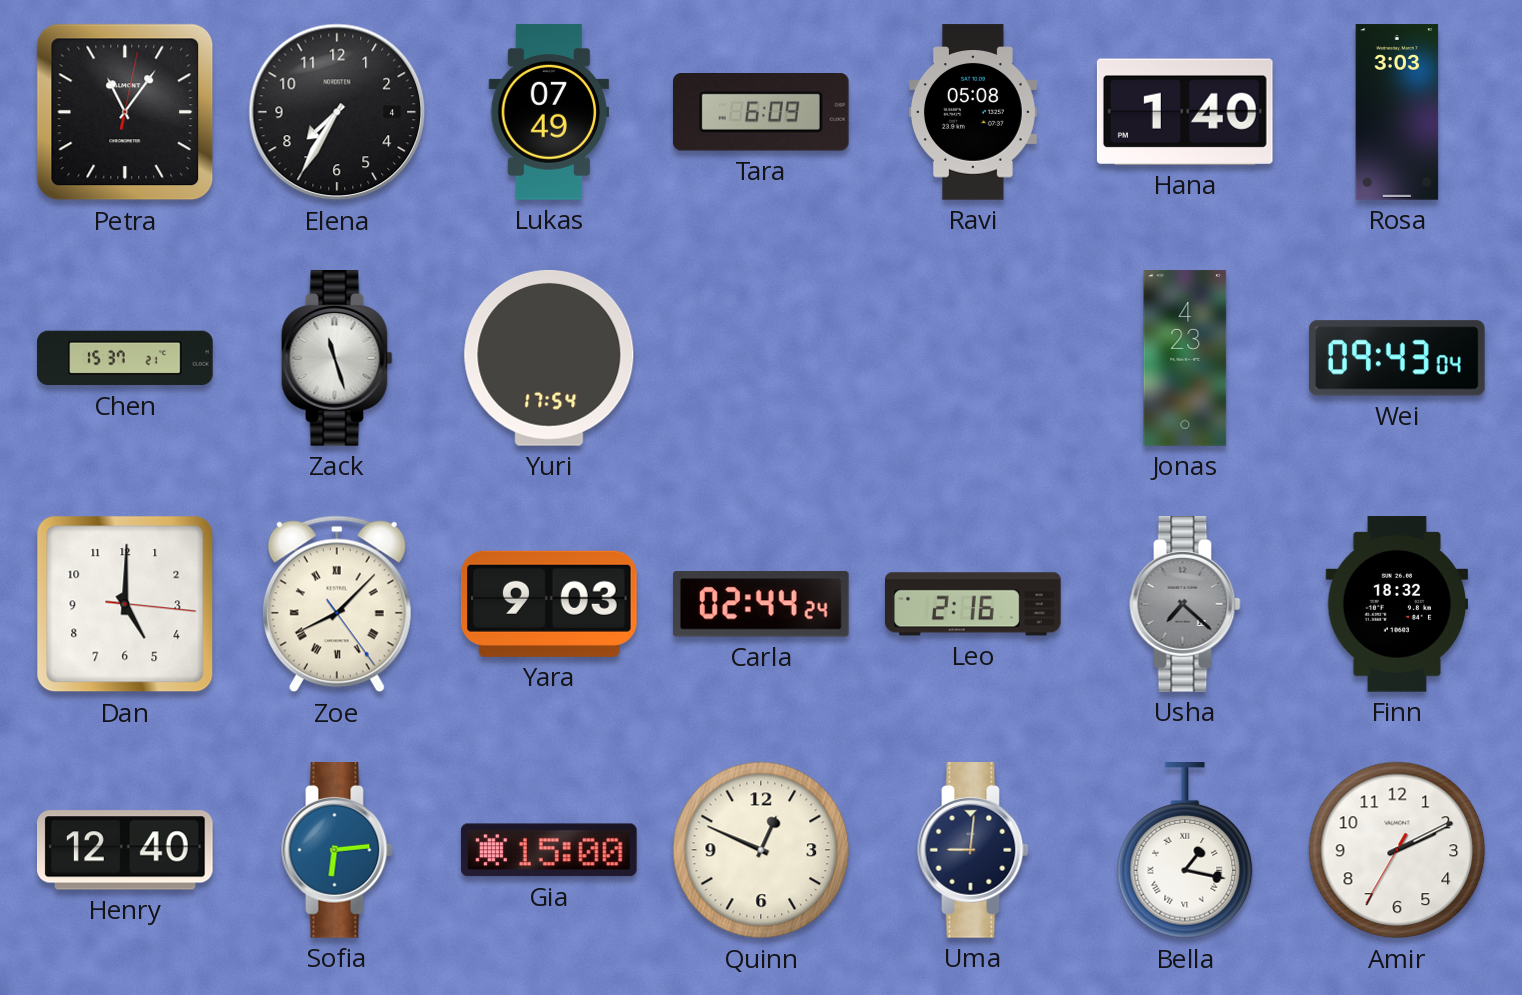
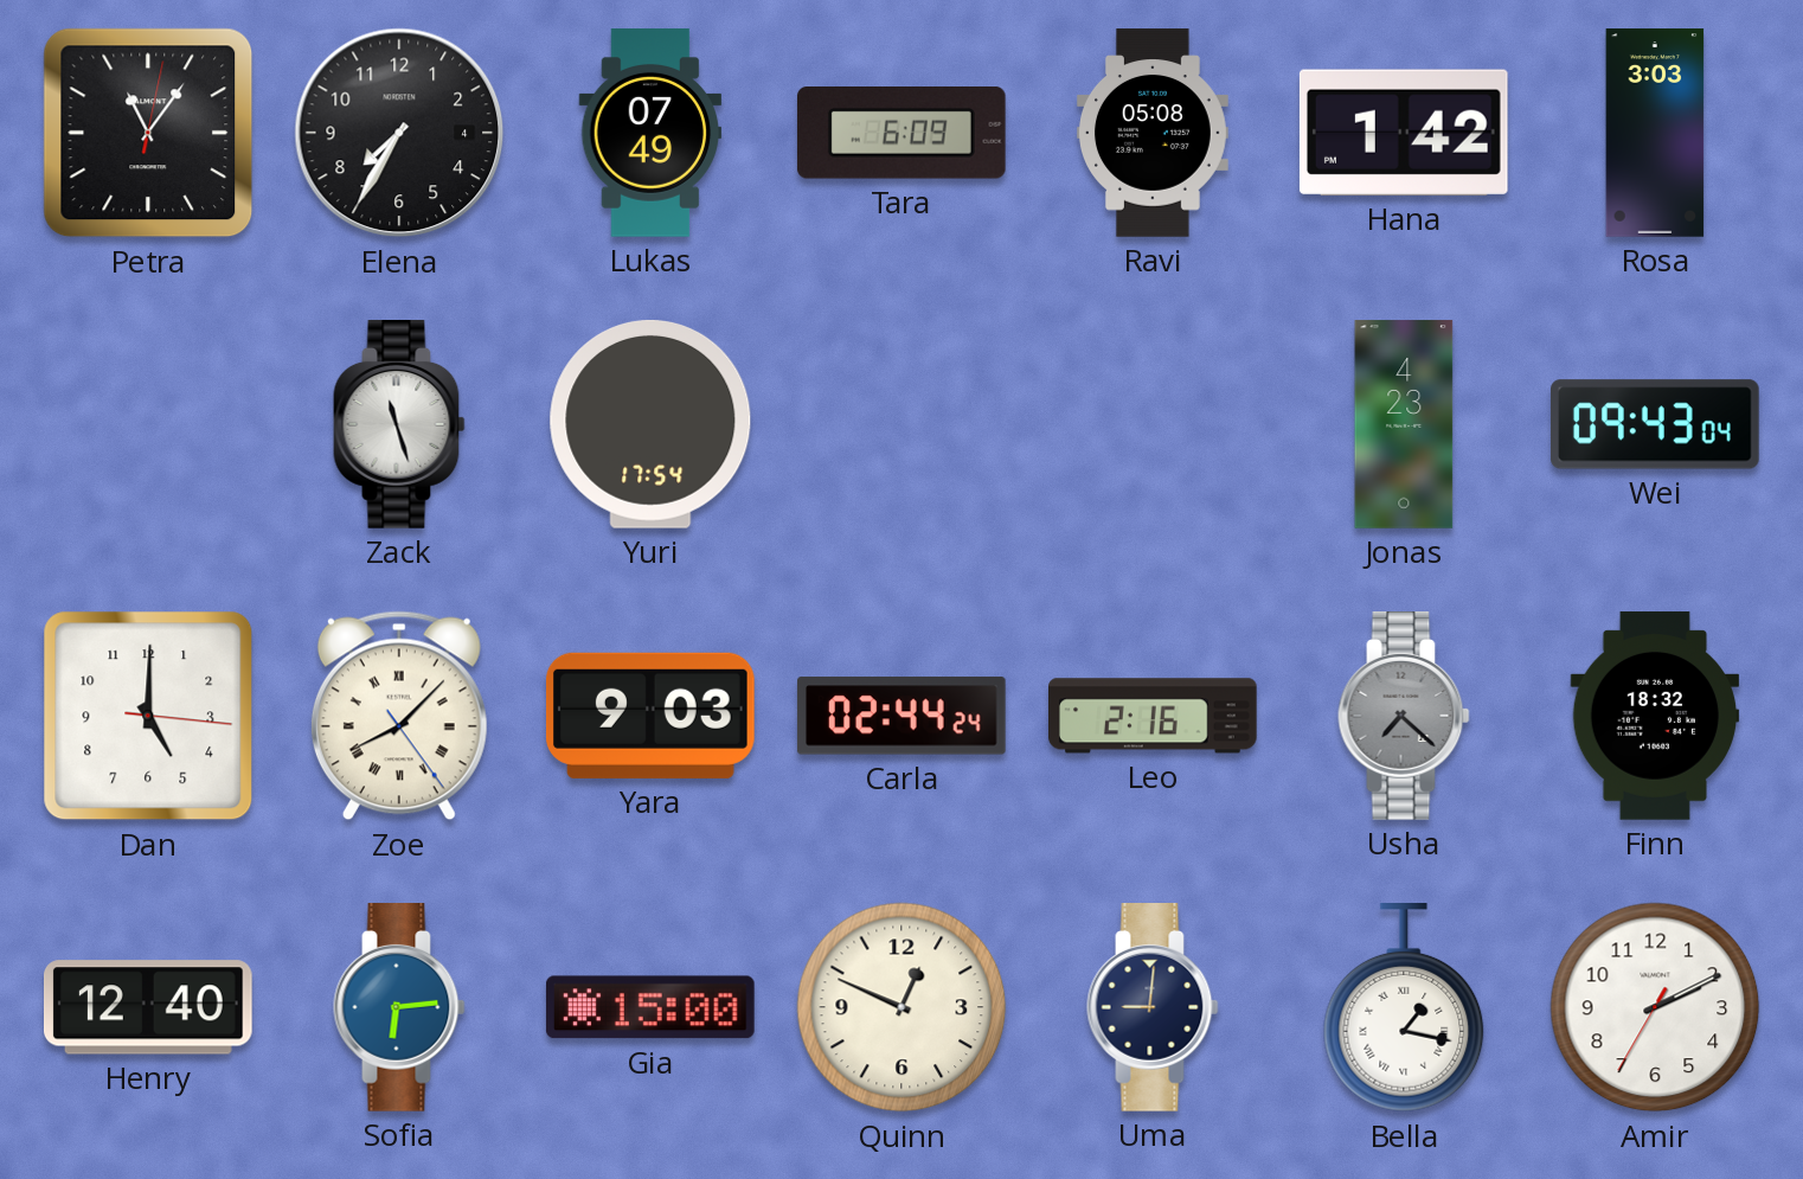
Hana: 1:40 -> 1:42 (1404, 133)
Chen: 15:37 -> none (125, 358)
